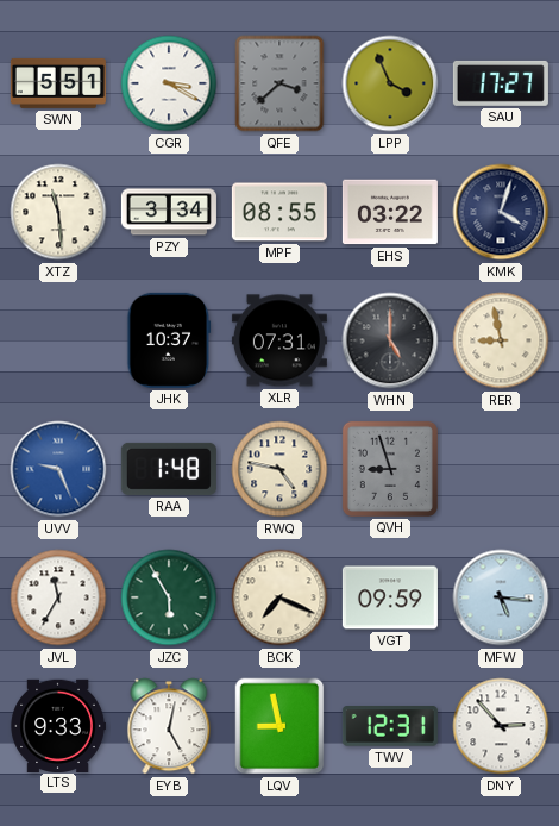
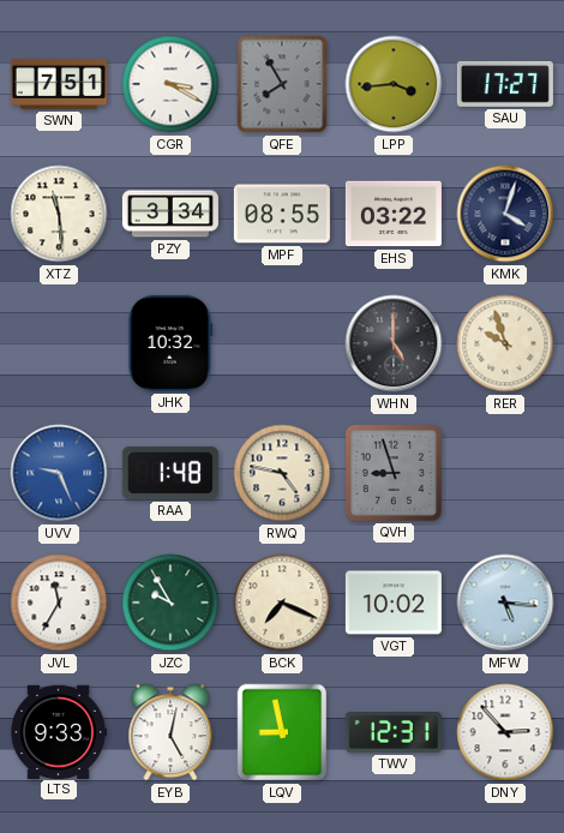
SWN: 5:51 -> 7:51 (59, 84)
QFE: 3:38 -> 7:55 (282, 84)
LPP: 3:56 -> 3:44 (394, 84)
JHK: 10:37 -> 10:32 (170, 343)
XLR: 07:31 -> none (279, 340)
RER: 8:58 -> 9:57 (505, 343)
JZC: 5:55 -> 9:55 (170, 603)
VGT: 09:59 -> 10:02 (394, 603)
